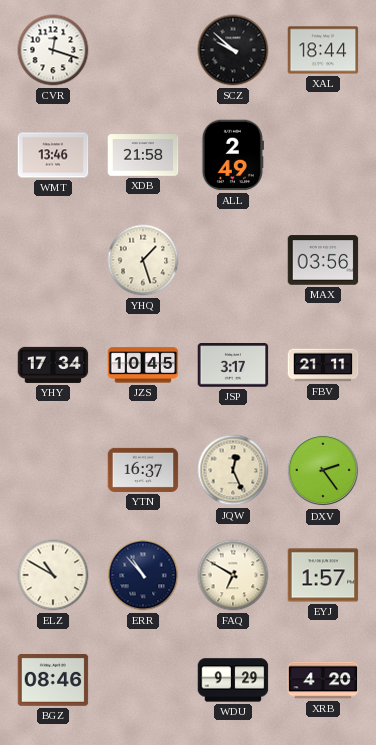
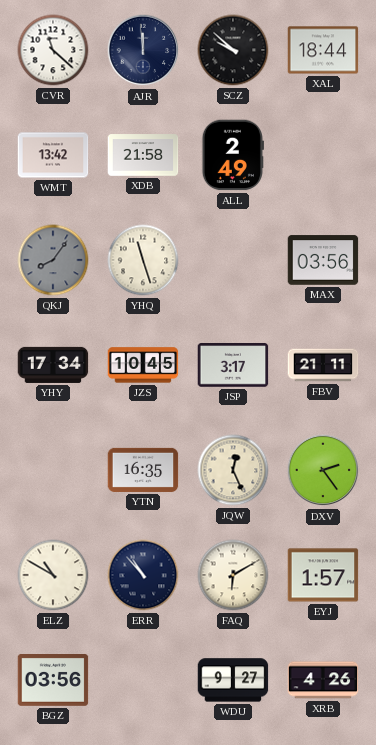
CVR: 12:18 -> 11:22 (53, 50)
AJR: none -> 11:59 (143, 50)
WMT: 13:46 -> 13:42 (53, 155)
QKJ: none -> 8:06 (53, 260)
YHQ: 1:27 -> 11:27 (143, 260)
YTN: 16:37 -> 16:35 (143, 470)
FAQ: 6:50 -> 6:10 (233, 575)
BGZ: 08:46 -> 03:56 (53, 681)
WDU: 9:29 -> 9:27 (233, 680)
XRB: 4:20 -> 4:26 (323, 680)
